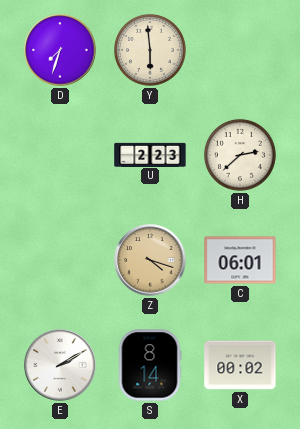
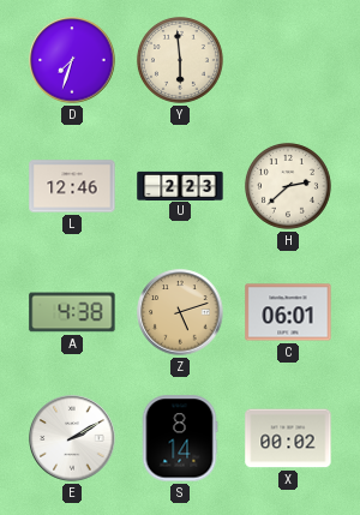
L: none -> 12:46 (72, 186)
A: none -> 4:38 (72, 312)
Z: 4:18 -> 5:12 (180, 312)
